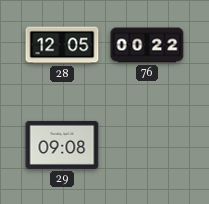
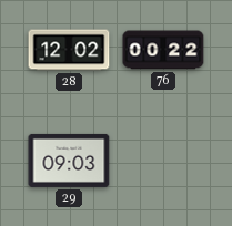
28: 12:05 -> 12:02 (69, 50)
29: 09:08 -> 09:03 (69, 161)
